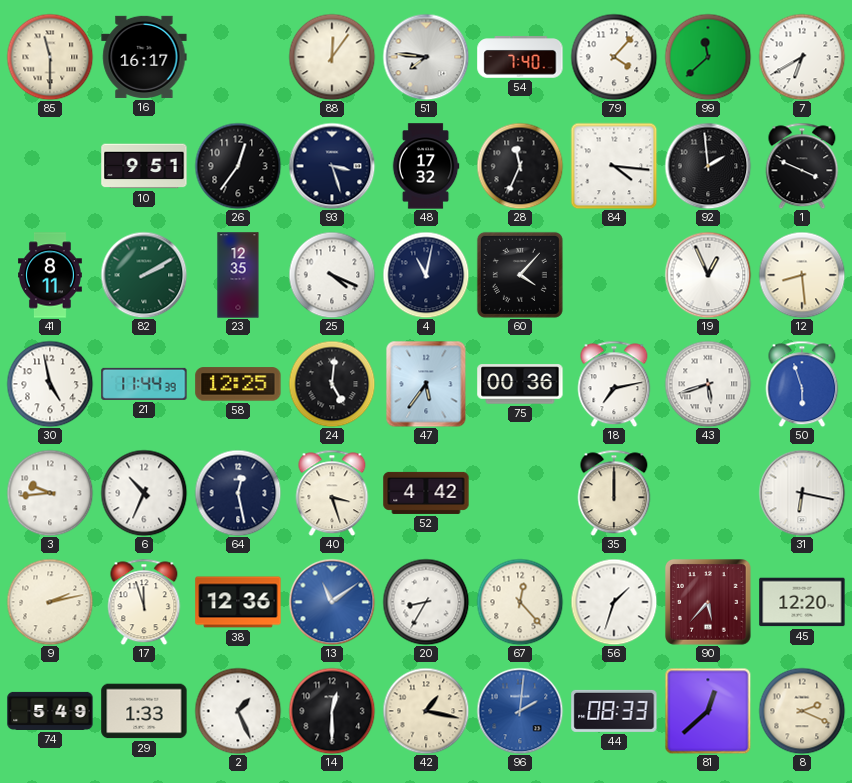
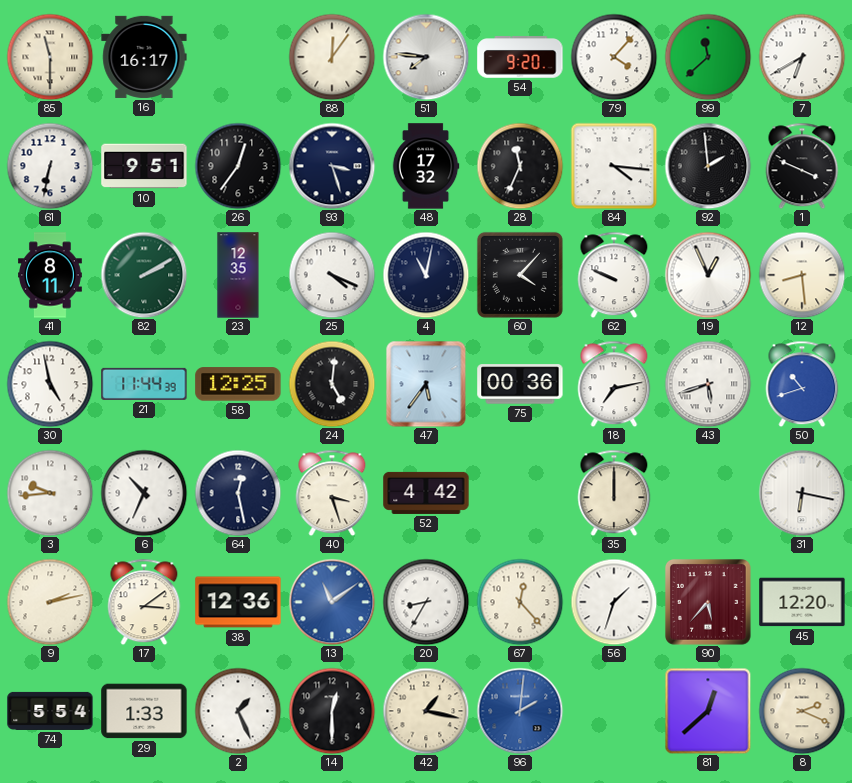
54: 7:40 -> 9:20 (520, 57)
61: none -> 6:32 (50, 166)
62: none -> 9:49 (614, 275)
50: 5:57 -> 10:42 (802, 384)
17: 11:57 -> 3:09 (144, 602)
74: 5:49 -> 5:54 (50, 711)
44: 08:33 -> none (614, 711)
